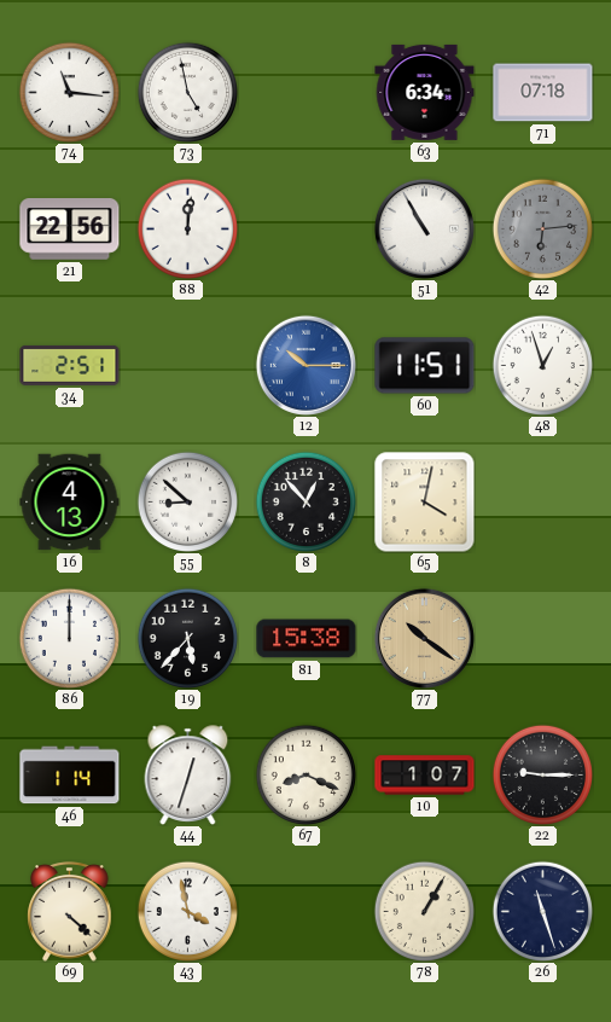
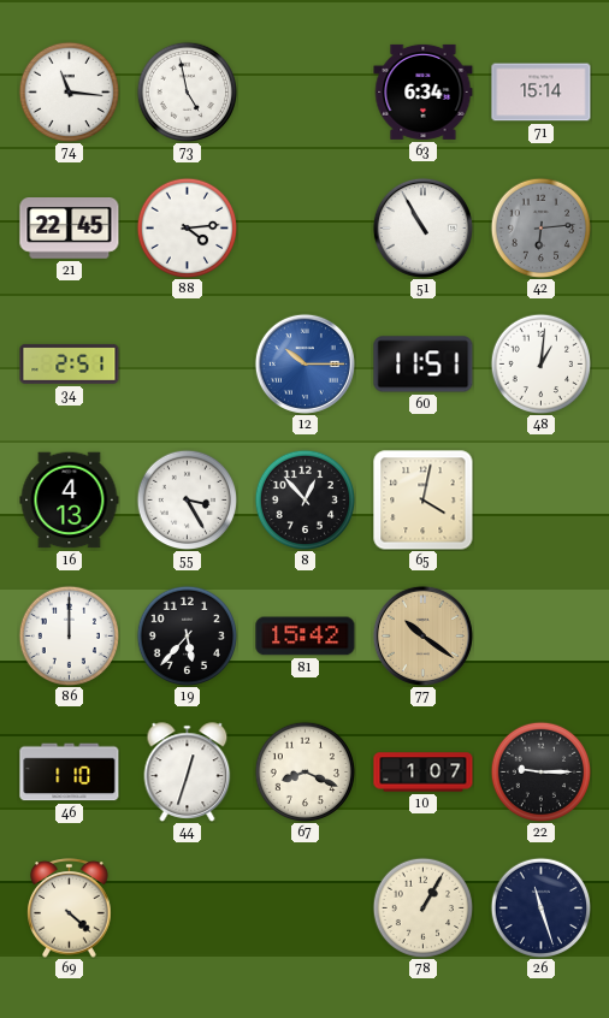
71: 07:18 -> 15:14 (542, 93)
21: 22:56 -> 22:45 (70, 229)
88: 12:01 -> 4:14 (187, 227)
48: 12:57 -> 1:01 (540, 363)
55: 8:52 -> 3:25 (187, 499)
81: 15:38 -> 15:42 (306, 637)
46: 1:14 -> 1:10 (70, 773)
43: 3:58 -> none (187, 911)
